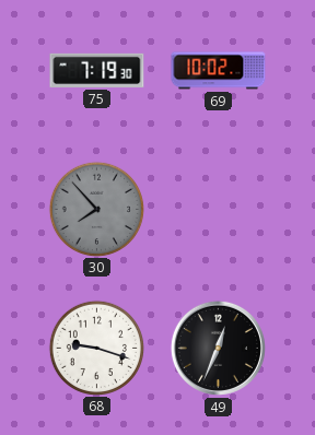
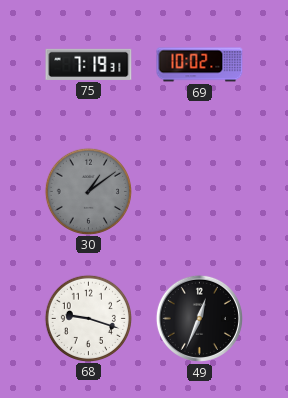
75: 7:19:30 -> 7:19:31 (89, 64)
30: 7:53 -> 1:09 (88, 191)
